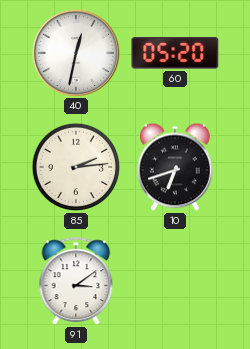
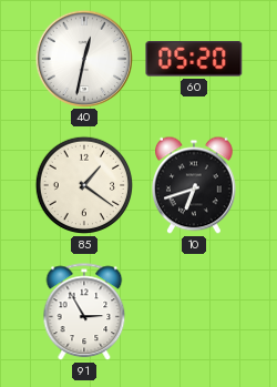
85: 2:14 -> 1:21 (84, 185)
91: 3:09 -> 2:55 (84, 313)
